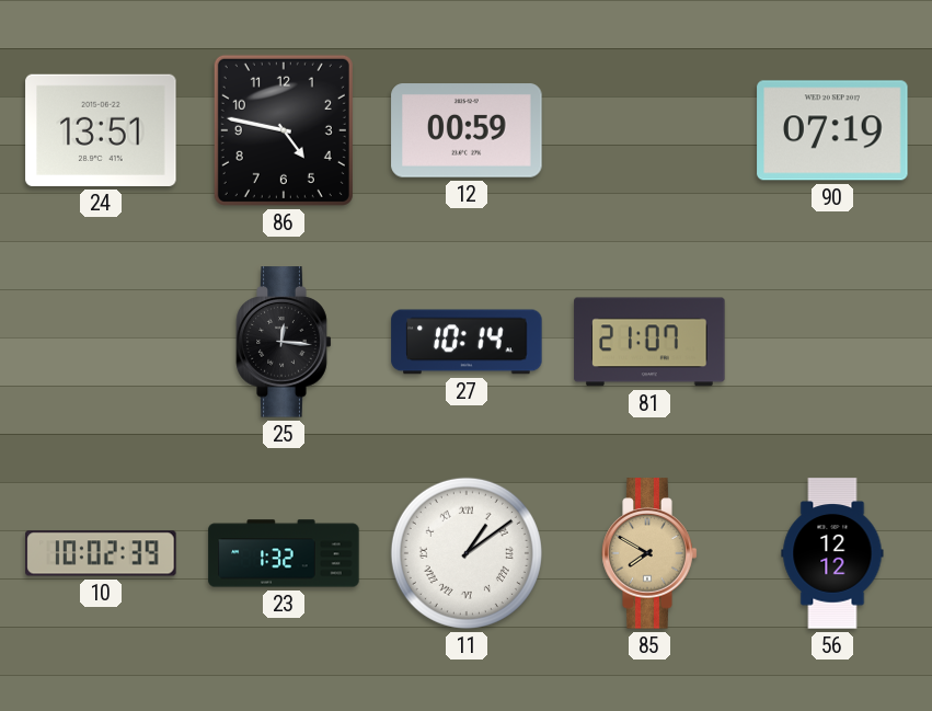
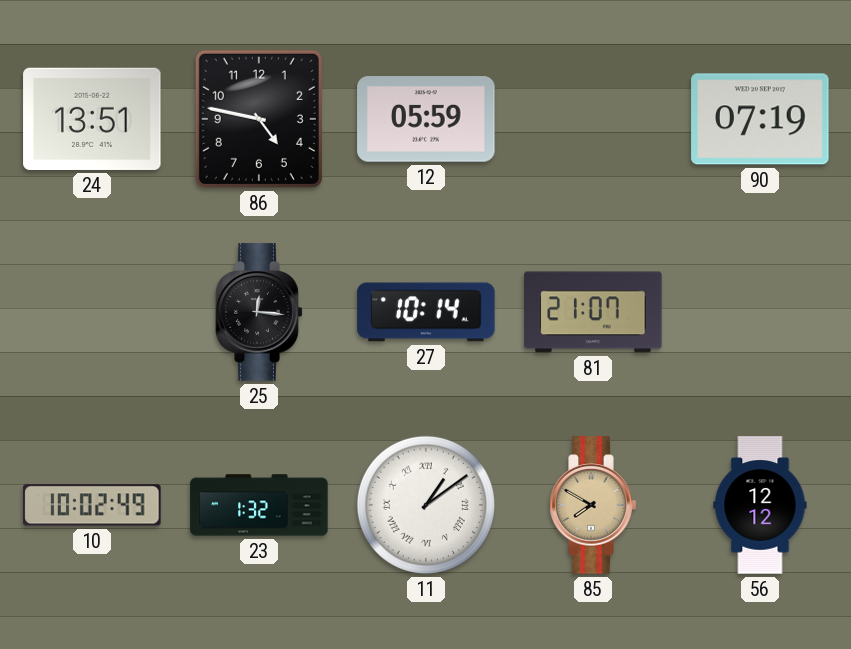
12: 00:59 -> 05:59 (426, 119)
10: 10:02:39 -> 10:02:49 (92, 505)
